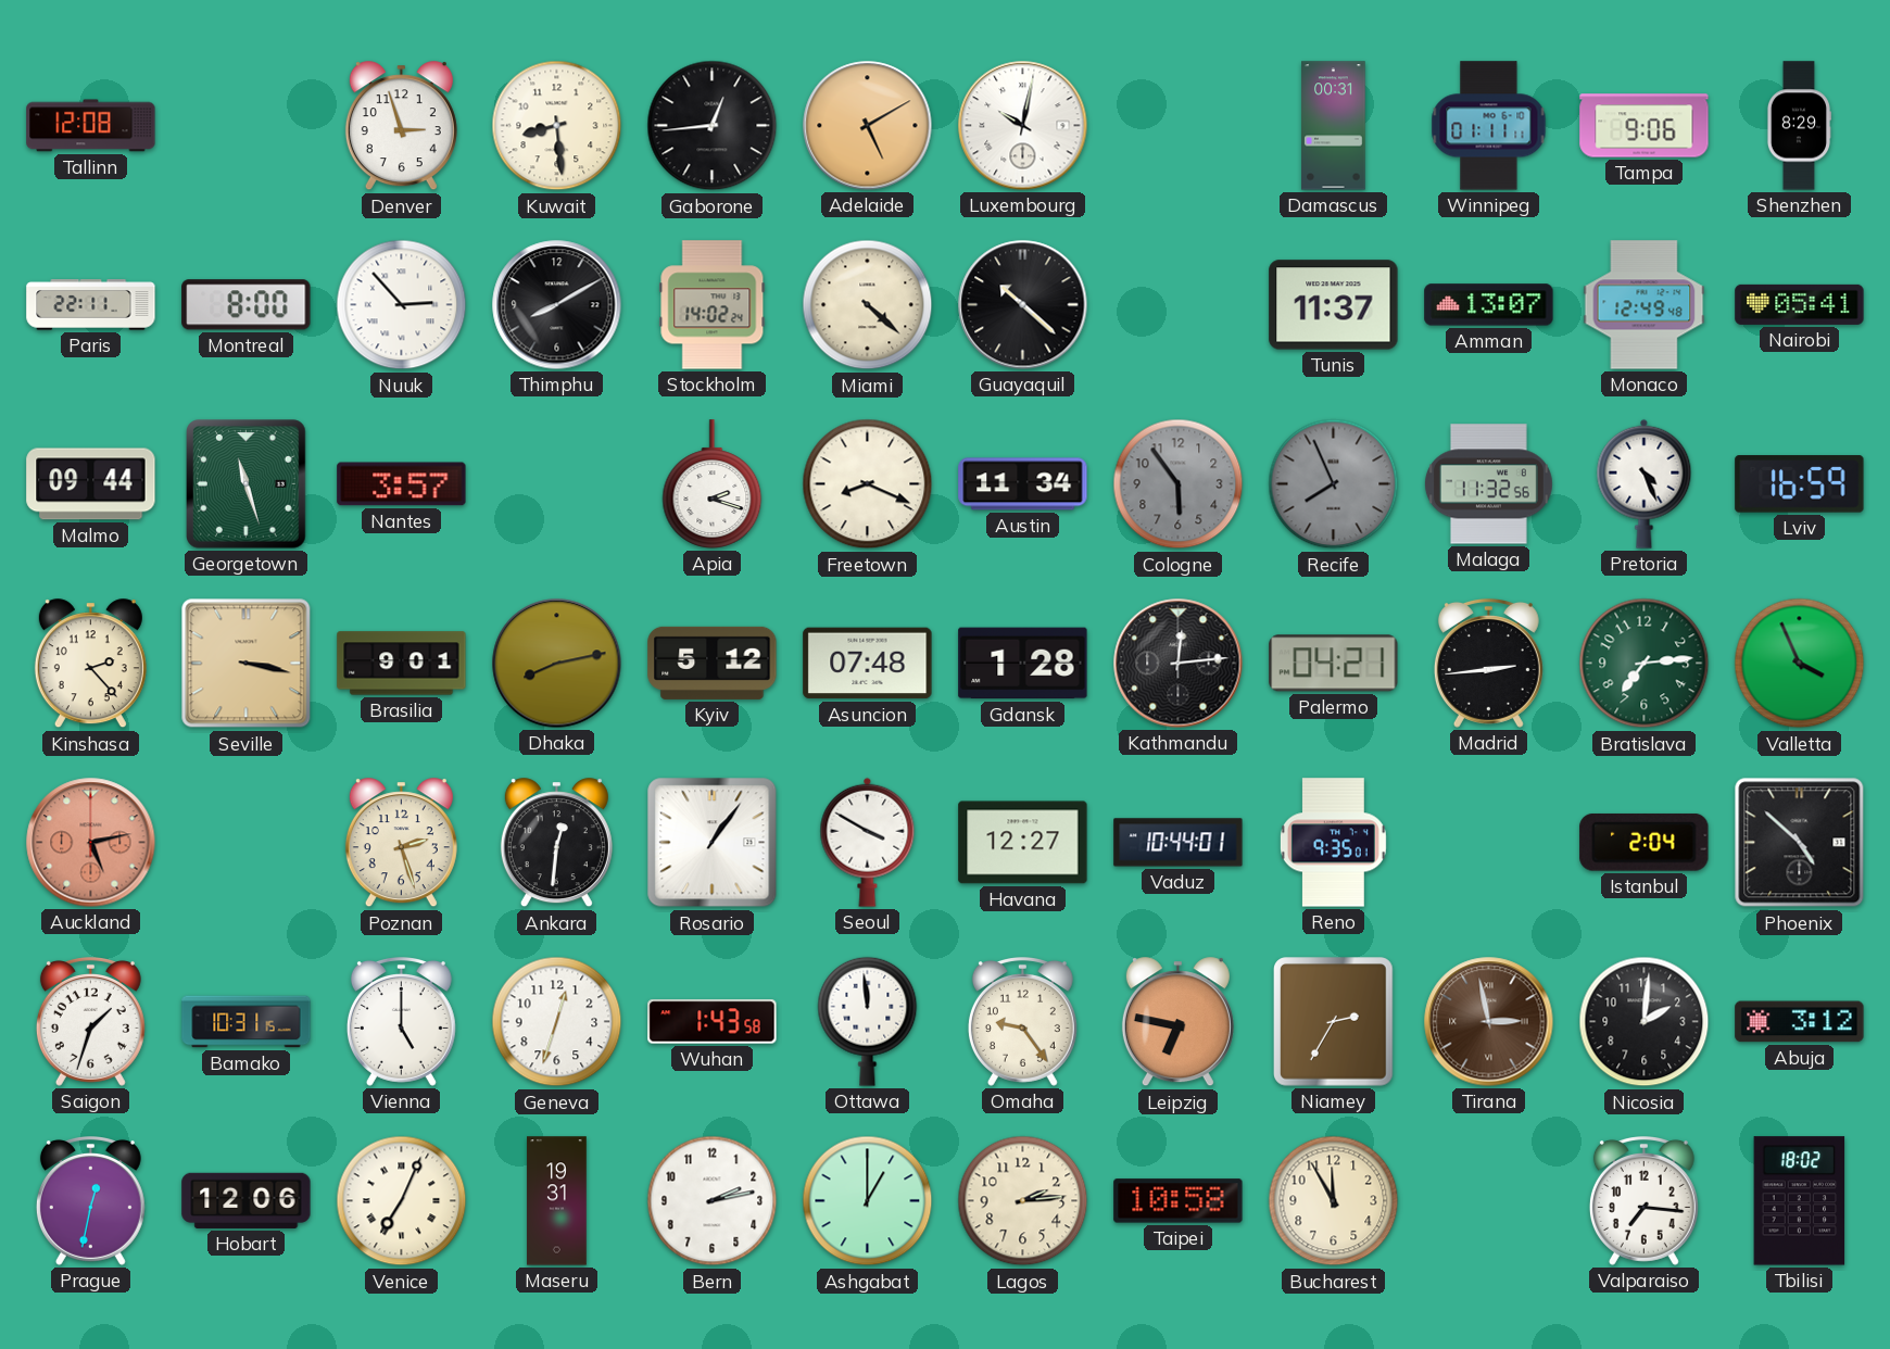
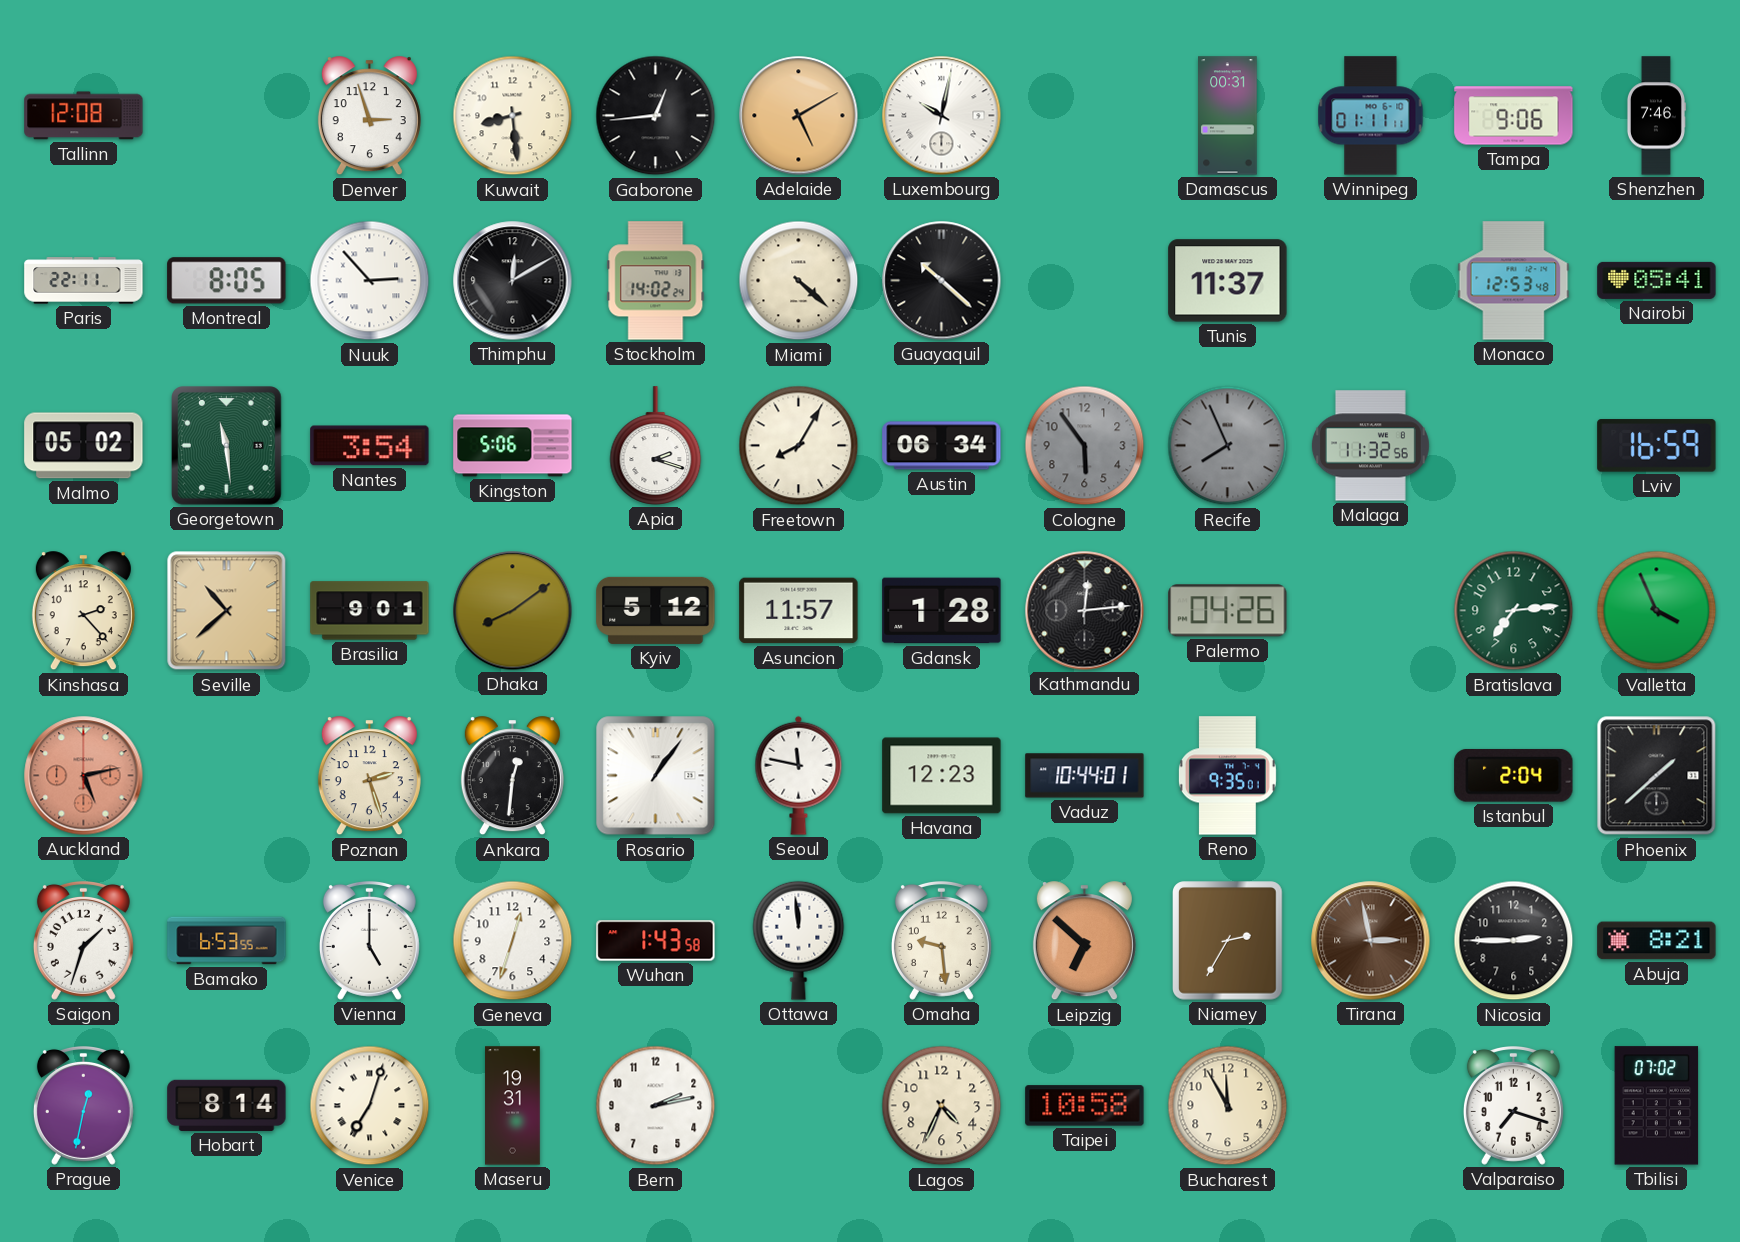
Shenzhen: 8:29 -> 7:46 (1656, 116)
Montreal: 8:00 -> 8:05 (227, 281)
Thimphu: 8:10 -> 12:10 (513, 281)
Amman: 13:07 -> none (1489, 305)
Monaco: 12:49 -> 12:53 (1514, 281)
Malmo: 09:44 -> 05:02 (84, 446)
Georgetown: 11:27 -> 11:29 (227, 446)
Nantes: 3:57 -> 3:54 (370, 446)
Kingston: none -> 5:06 (513, 446)
Freetown: 8:19 -> 8:05 (799, 446)
Austin: 11:34 -> 06:34 (942, 446)
Pretoria: 4:26 -> none (1645, 483)
Seville: 3:17 -> 10:38 (227, 611)
Dhaka: 8:13 -> 8:09 (513, 611)
Asuncion: 07:48 -> 11:57 (799, 611)
Palermo: 04:21 -> 04:26 (1228, 611)
Madrid: 2:44 -> none (1488, 664)
Seoul: 3:50 -> 11:47 (799, 775)
Havana: 12:27 -> 12:23 (942, 776)
Phoenix: 4:52 -> 1:38 (1657, 776)
Bamako: 10:31 -> 6:53 (227, 941)
Omaha: 9:24 -> 9:29 (941, 941)
Leipzig: 6:47 -> 6:52 (1084, 941)
Nicosia: 2:01 -> 2:45 (1514, 941)
Abuja: 3:12 -> 8:21 (1657, 941)
Hobart: 12:06 -> 8:14 (227, 1105)
Venice: 7:04 -> 7:03 (370, 1106)
Ashgabat: 1:00 -> none (868, 1201)
Lagos: 2:14 -> 4:34 (942, 1106)
Valparaiso: 7:16 -> 7:18 (1513, 1106)
Tbilisi: 18:02 -> 07:02 (1657, 1106)
